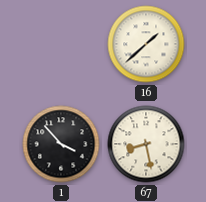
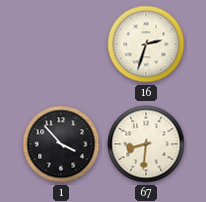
16: 1:38 -> 2:33 (146, 44)
67: 8:28 -> 8:31 (146, 144)
